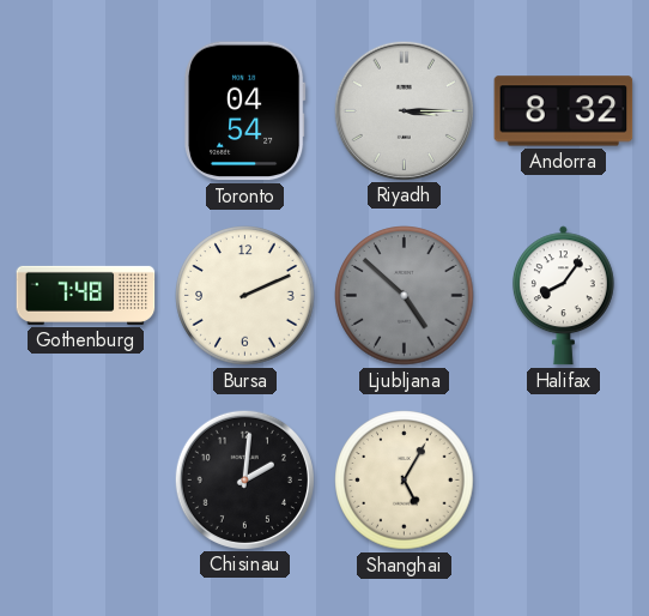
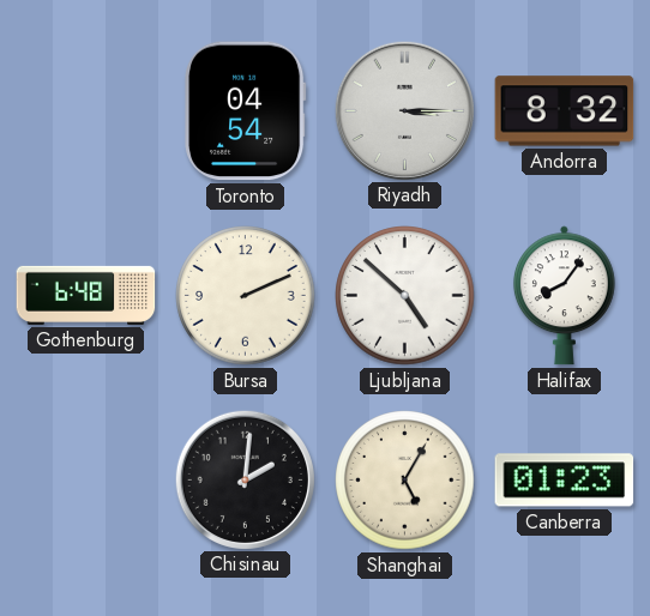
Gothenburg: 7:48 -> 6:48 (86, 295)
Ljubljana dial: grey -> white (405, 296)
Canberra: none -> 01:23 (565, 481)
